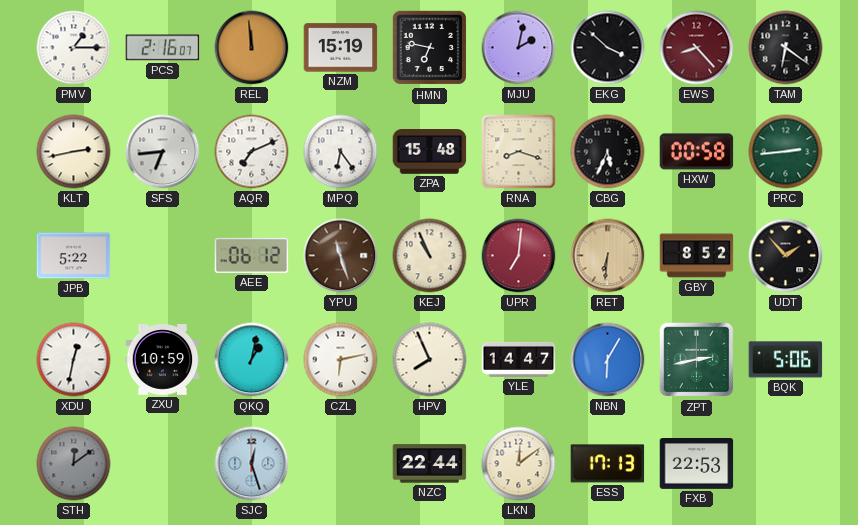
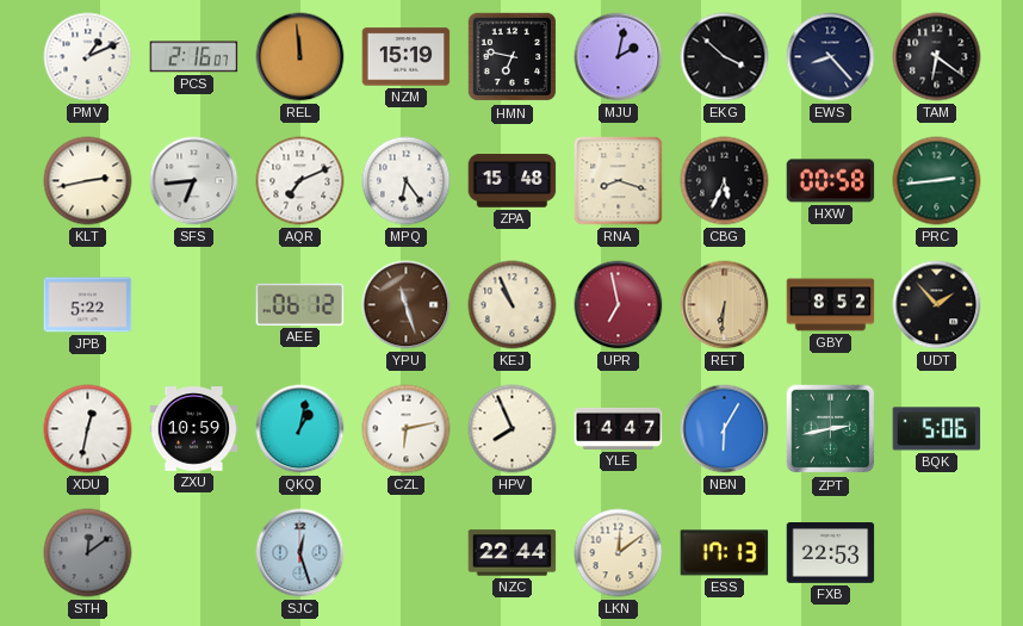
PMV: 1:15 -> 1:11 (88, 57)
EWS dial: burgundy -> navy (831, 57)
UPR: 7:01 -> 6:58 (619, 305)
